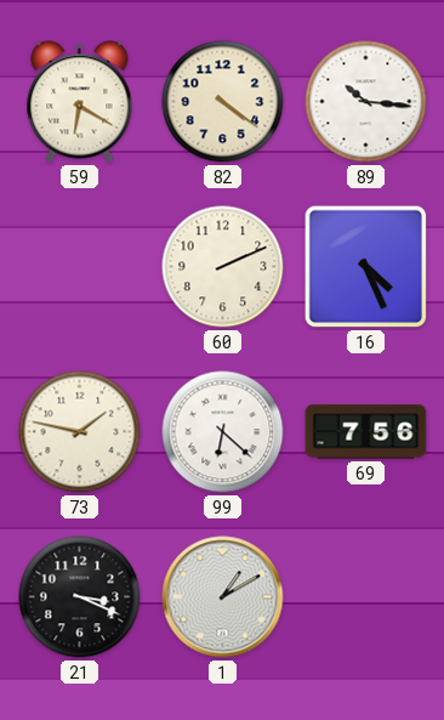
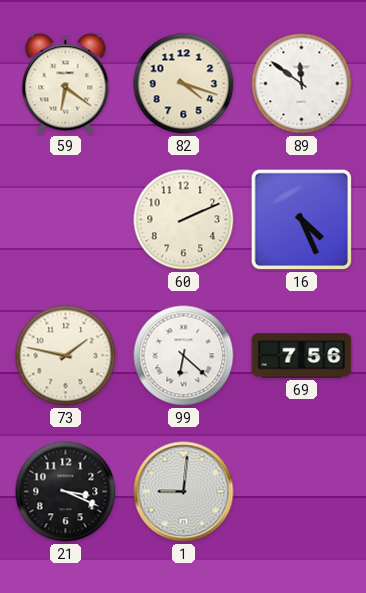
59: 6:20 -> 6:21 (66, 84)
82: 4:21 -> 4:18 (184, 84)
89: 10:16 -> 11:51 (302, 84)
1: 1:10 -> 9:01 (184, 492)
